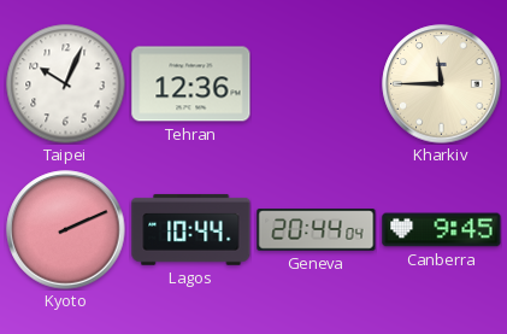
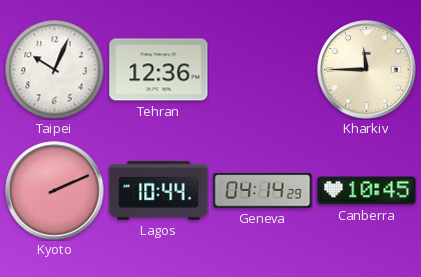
Geneva: 20:44 -> 04:14 (263, 191)
Canberra: 9:45 -> 10:45 (367, 191)
